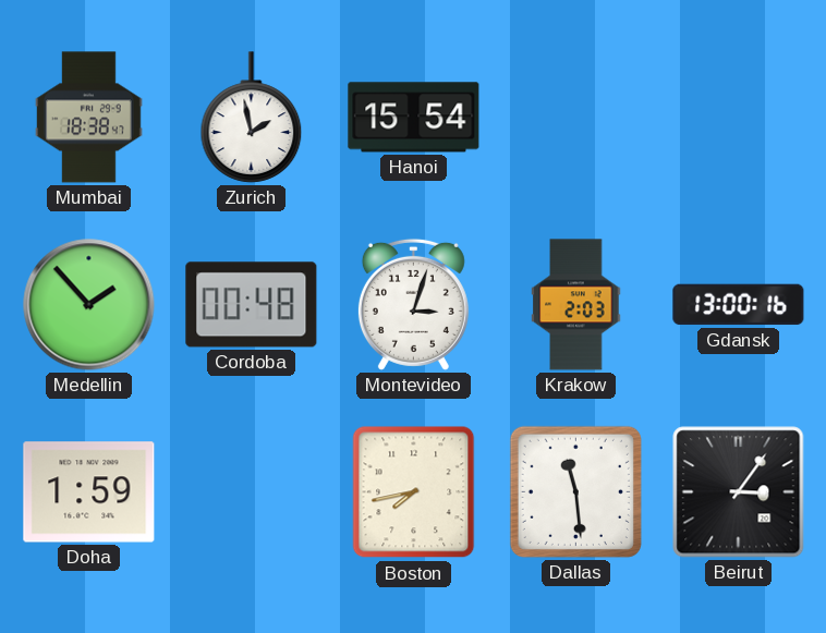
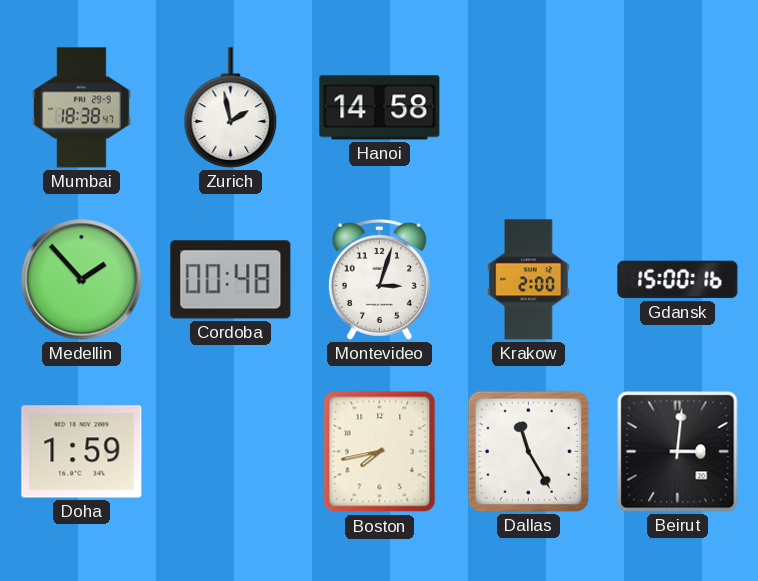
Hanoi: 15:54 -> 14:58 (380, 108)
Krakow: 2:03 -> 2:00 (529, 280)
Gdansk: 13:00 -> 15:00 (678, 280)
Dallas: 11:29 -> 11:25 (528, 451)
Beirut: 3:06 -> 3:01 (678, 452)
